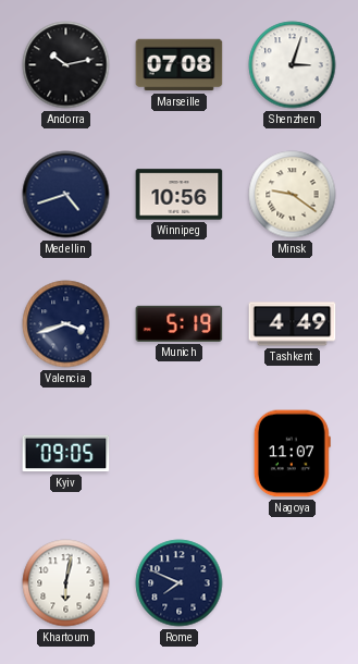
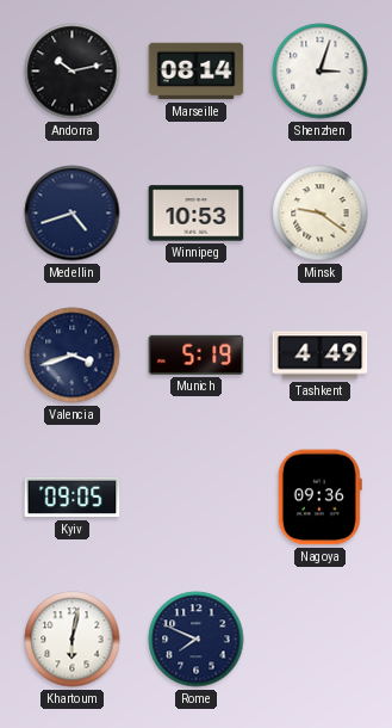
Marseille: 07:08 -> 08:14 (197, 72)
Winnipeg: 10:56 -> 10:53 (197, 214)
Nagoya: 11:07 -> 09:36 (319, 498)
